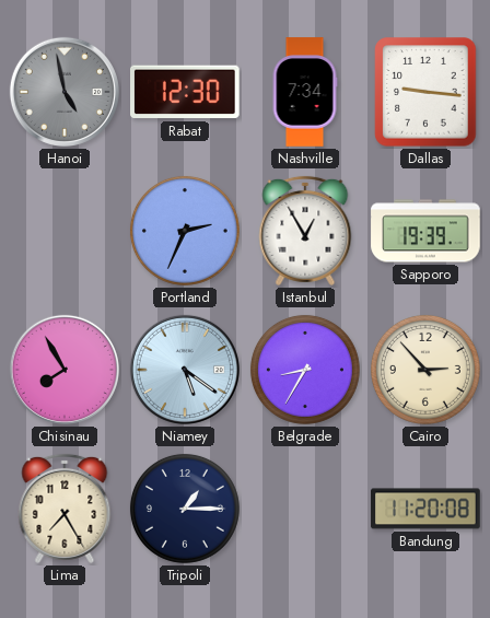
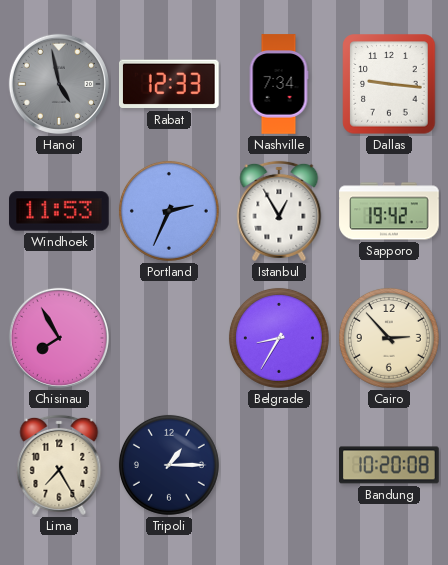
Rabat: 12:30 -> 12:33 (170, 84)
Windhoek: none -> 11:53 (59, 211)
Sapporo: 19:39 -> 19:42 (389, 211)
Niamey: 5:21 -> none (185, 370)
Bandung: 11:20 -> 10:20 (389, 465)
